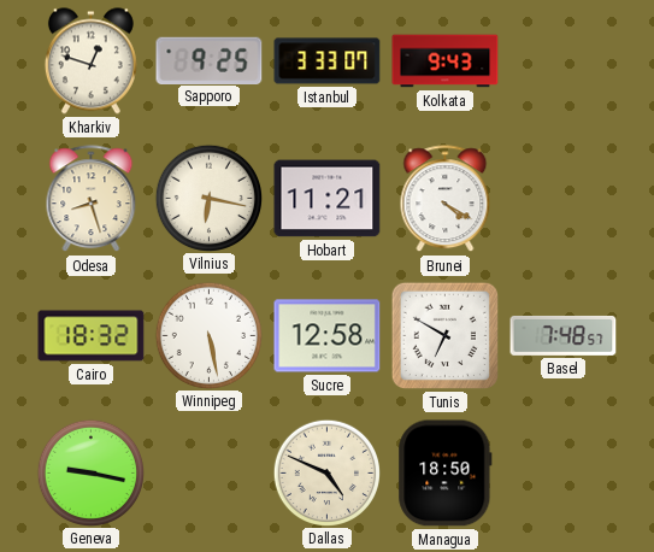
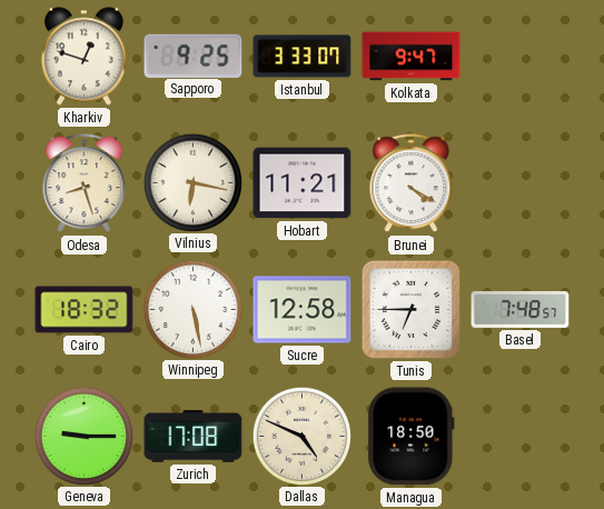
Kolkata: 9:43 -> 9:47 (412, 57)
Tunis: 6:50 -> 6:45 (410, 309)
Geneva: 9:17 -> 9:15 (83, 436)
Zurich: none -> 17:08 (194, 437)
